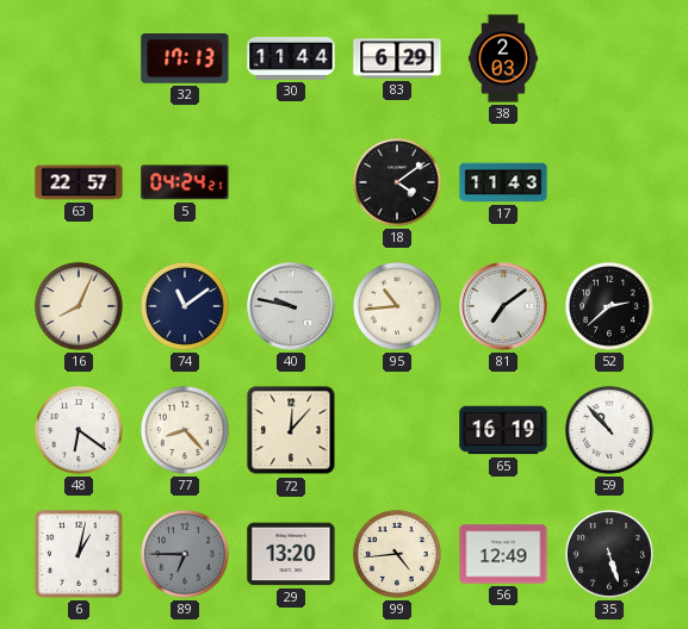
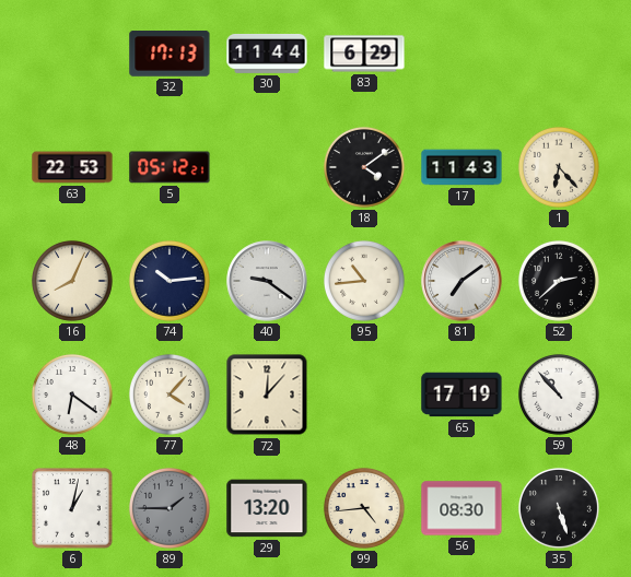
38: 2:03 -> none (503, 58)
63: 22:57 -> 22:53 (72, 167)
5: 04:24 -> 05:12 (170, 167)
1: none -> 6:23 (559, 167)
74: 11:09 -> 10:14 (170, 281)
40: 9:47 -> 9:21 (267, 281)
77: 8:23 -> 4:07 (170, 395)
65: 16:19 -> 17:19 (461, 395)
89: 6:45 -> 1:45 (170, 508)
56: 12:49 -> 08:30 (461, 508)
